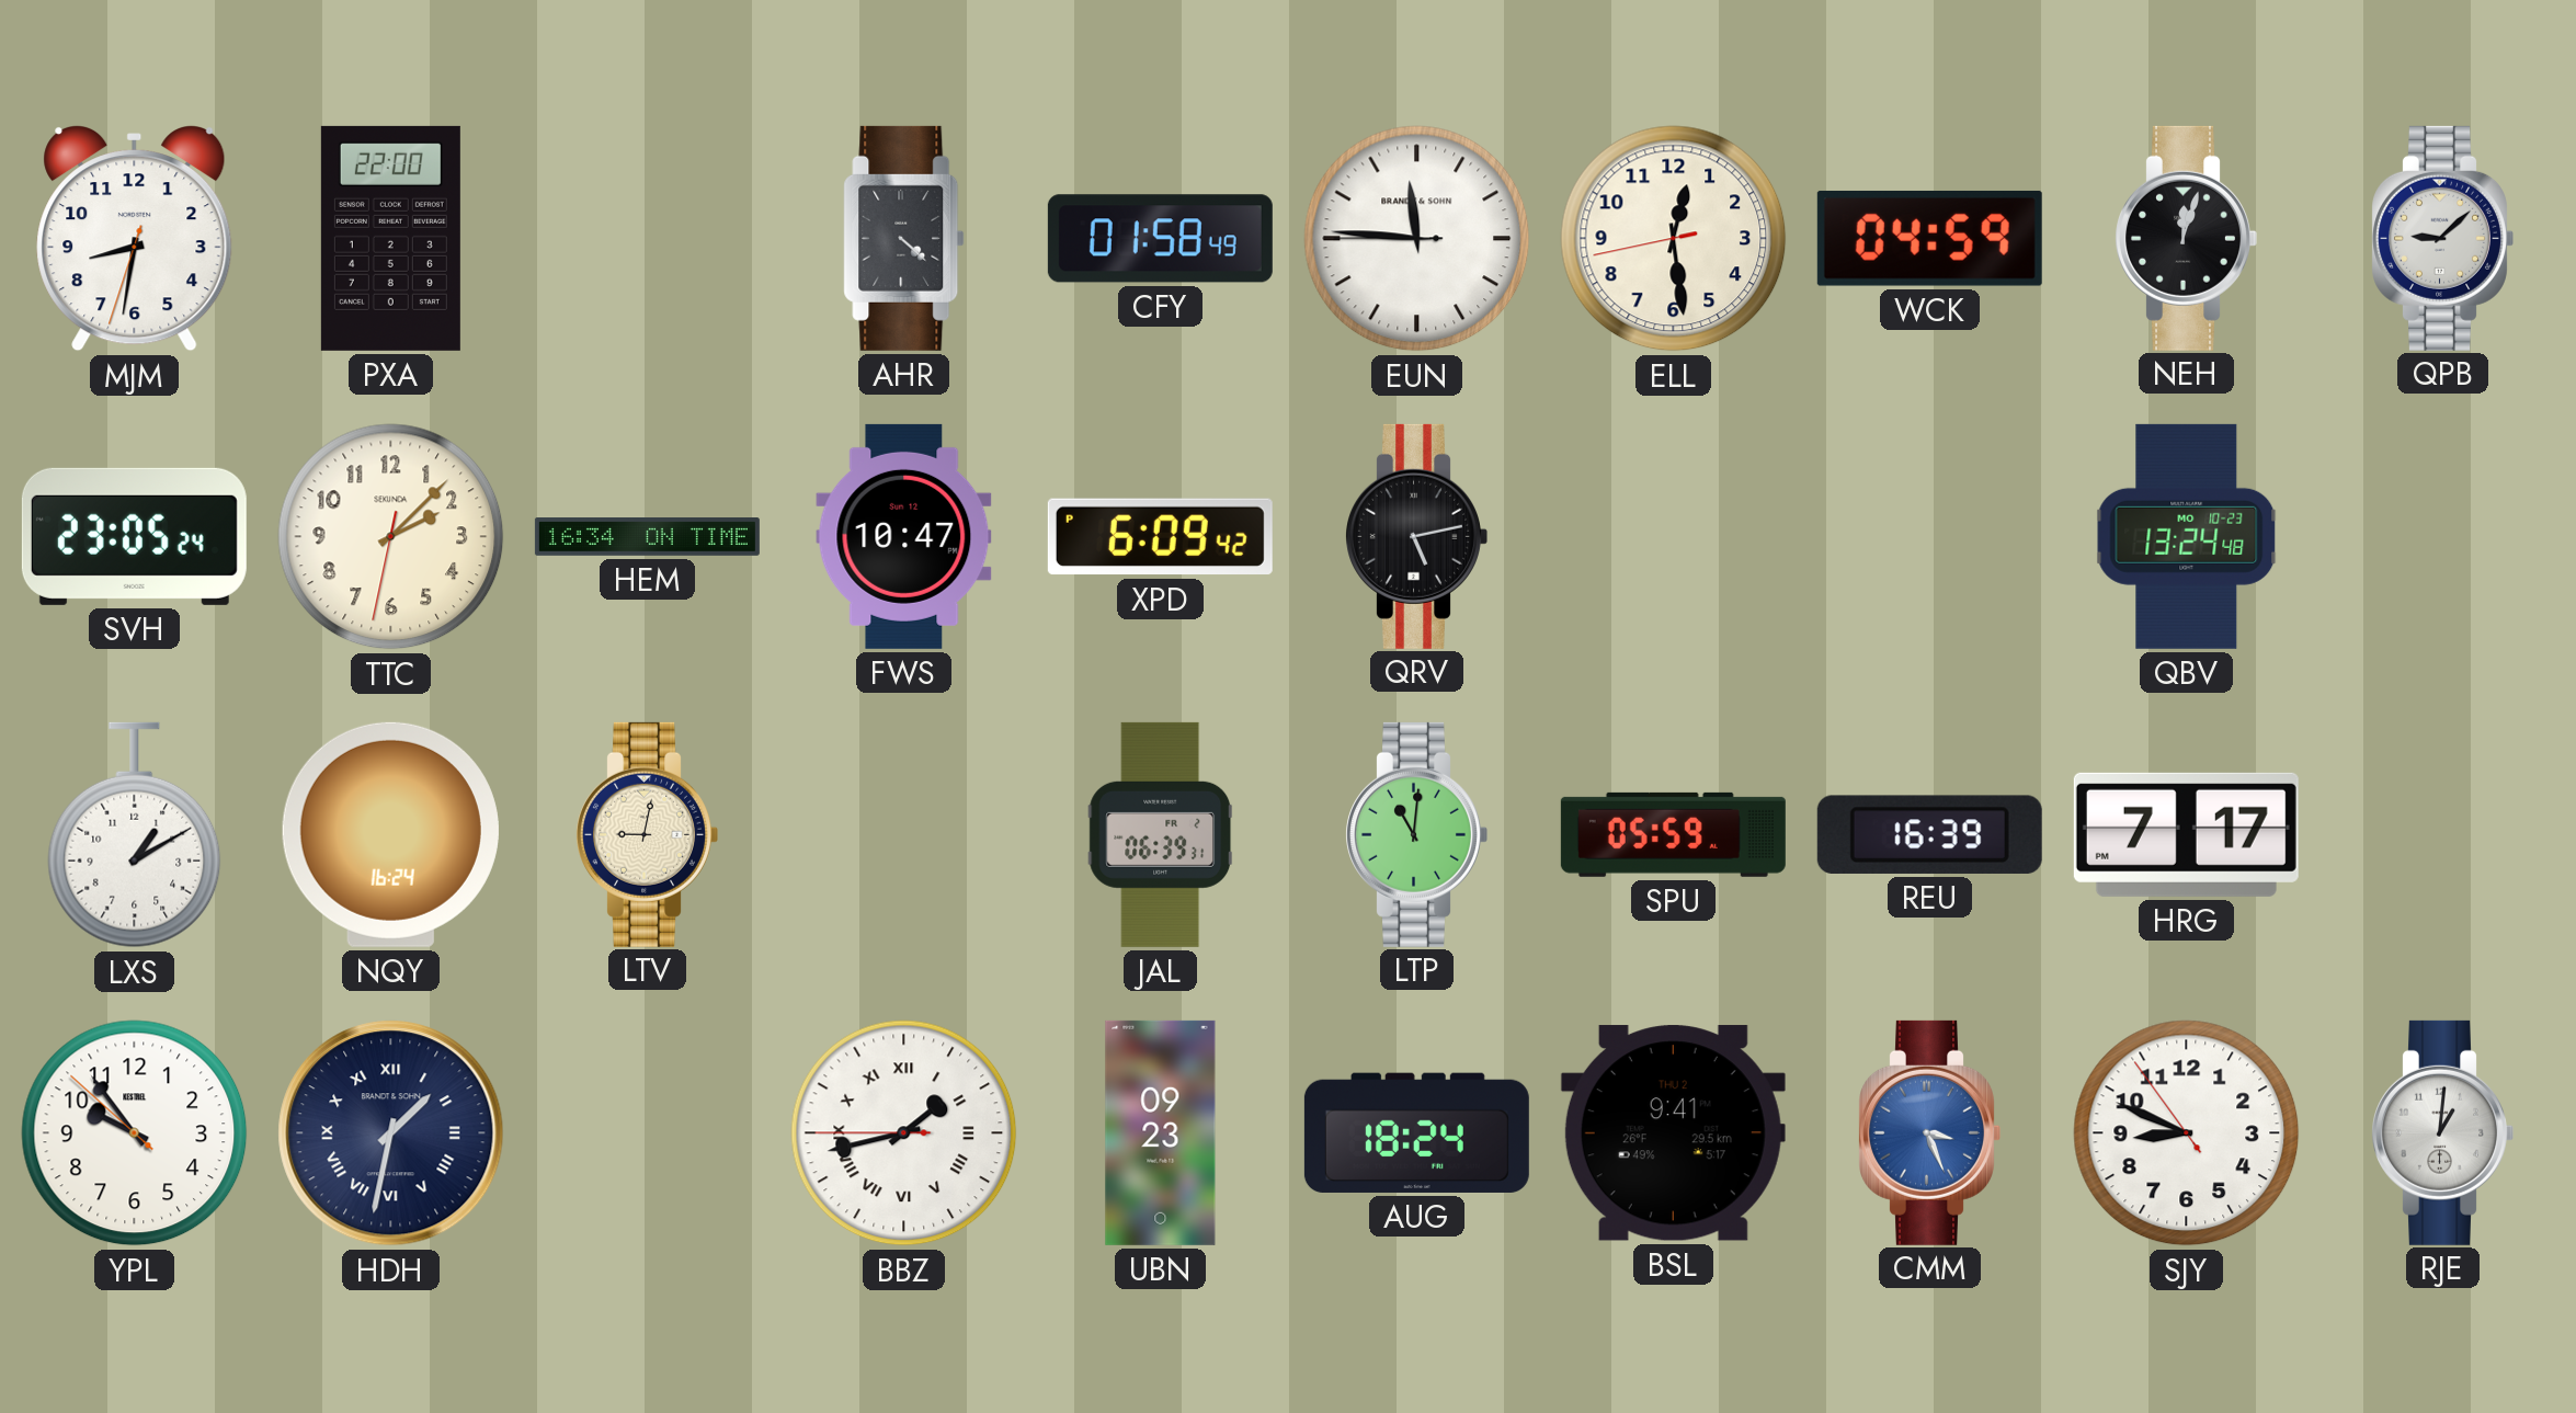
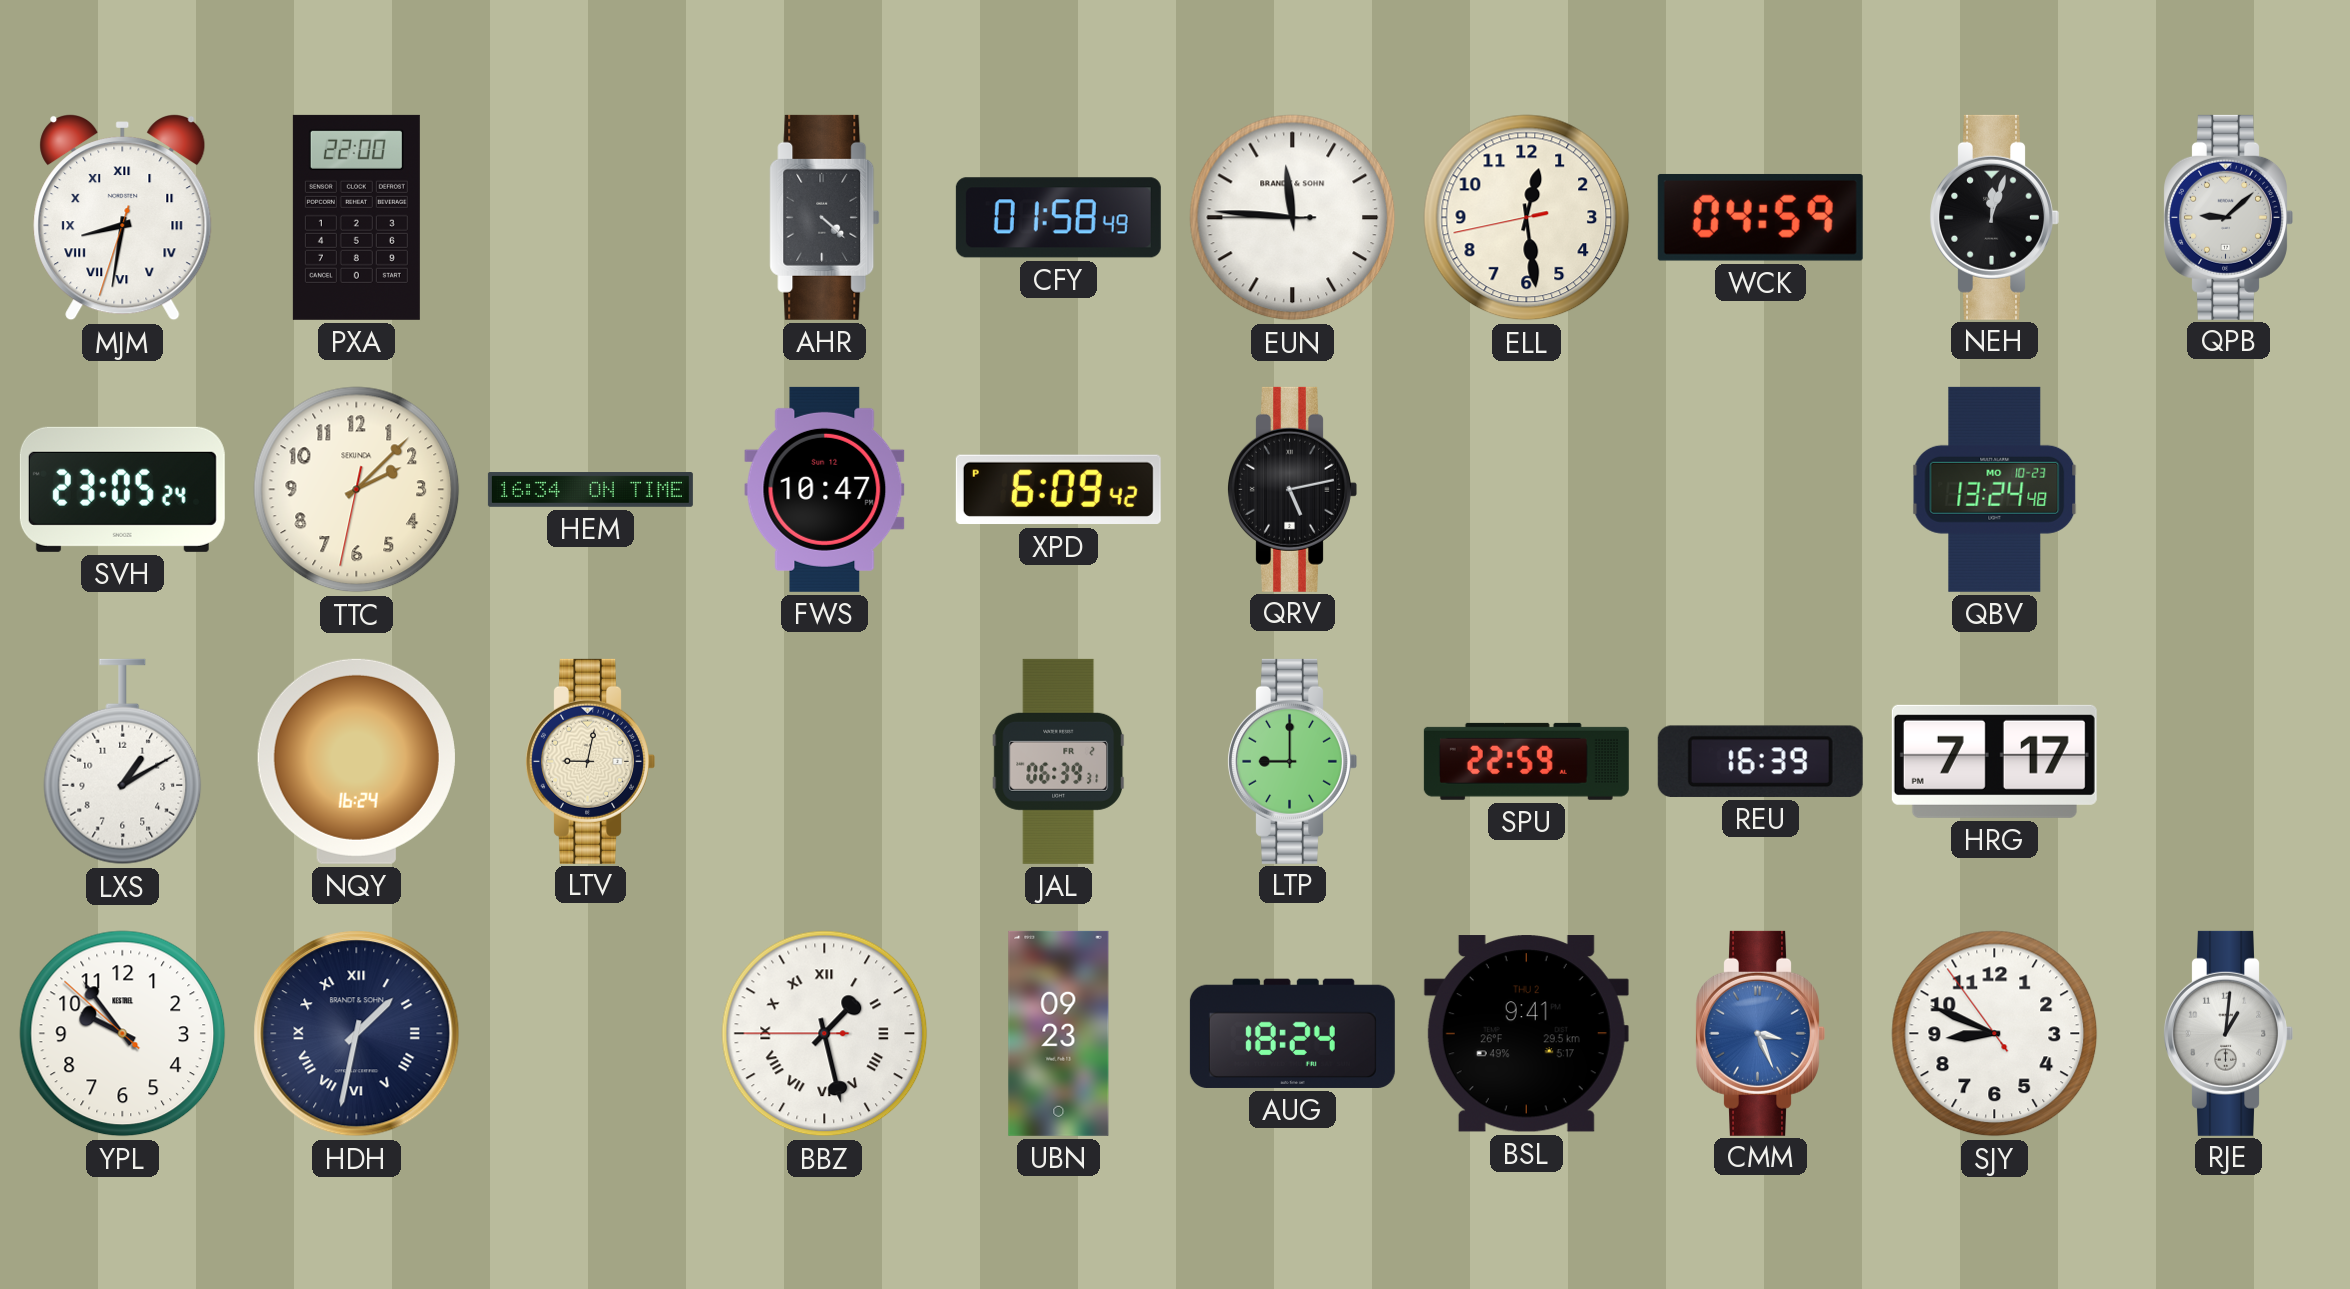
MJM numerals: Arabic -> Roman (123, 218)
LTP: 11:01 -> 9:00 (1292, 761)
SPU: 05:59 -> 22:59 (1526, 761)
BBZ: 1:42 -> 1:27 (825, 1034)
